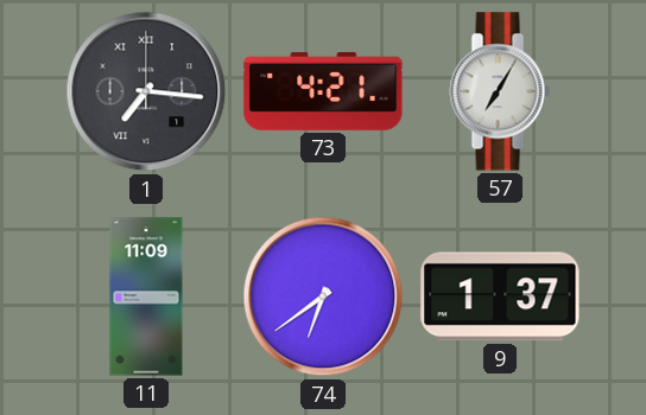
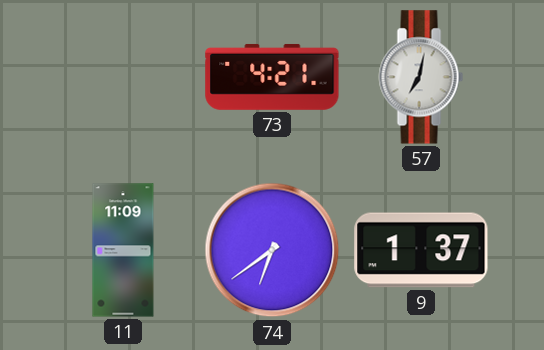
1: 7:16 -> none (146, 91)
57: 7:05 -> 7:02 (421, 77)
